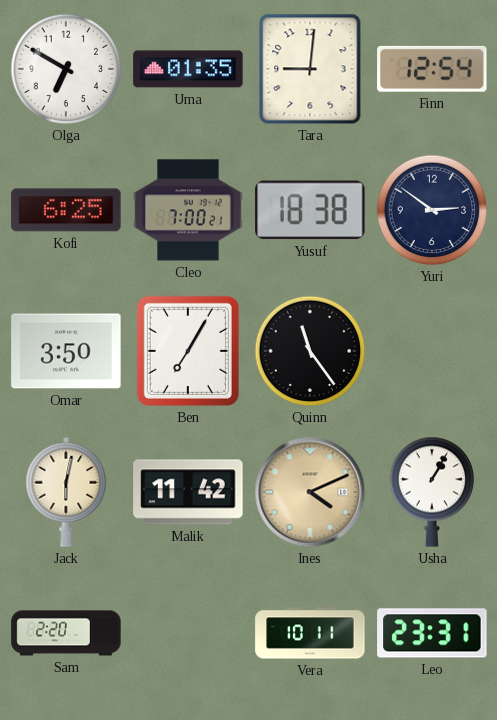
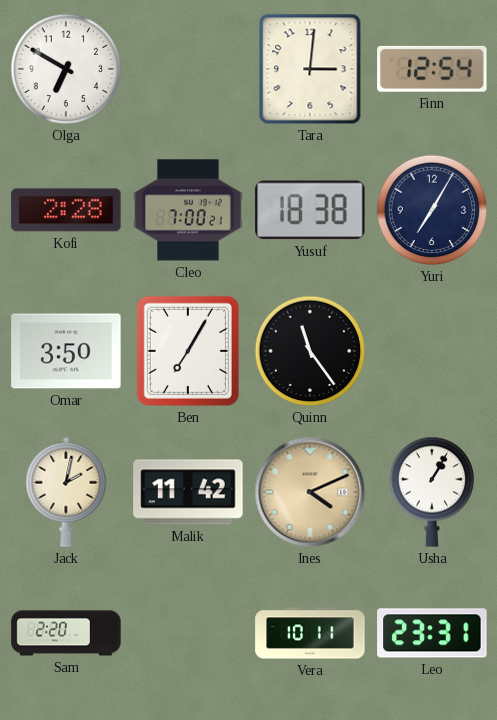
Uma: 01:35 -> none (188, 69)
Tara: 9:01 -> 3:01 (310, 69)
Kofi: 6:25 -> 2:28 (66, 210)
Yuri: 2:51 -> 7:05 (432, 210)
Jack: 6:02 -> 2:02 (66, 492)
